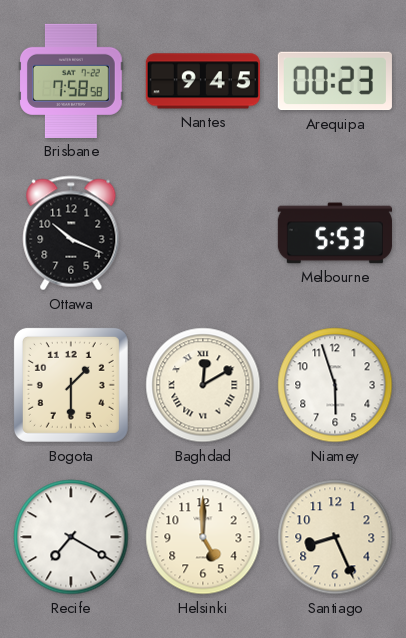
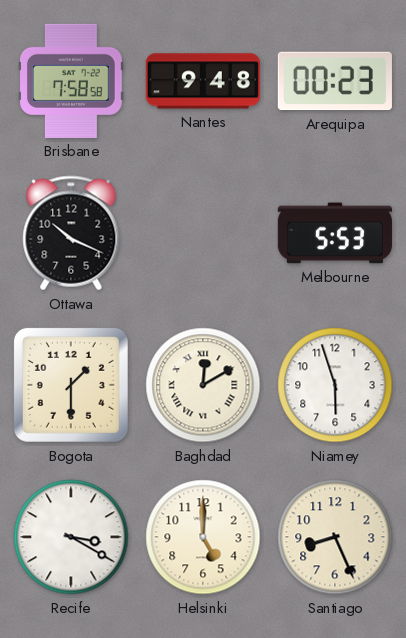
Nantes: 9:45 -> 9:48 (203, 81)
Recife: 7:20 -> 3:20 (71, 537)
